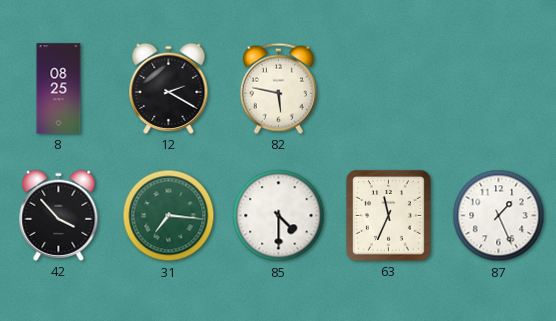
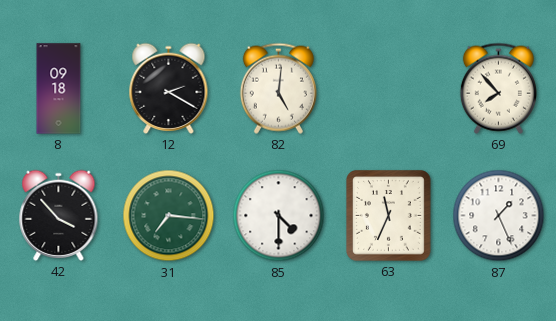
8: 08:25 -> 09:18 (59, 89)
82: 5:47 -> 5:01 (278, 88)
69: none -> 7:53 (498, 88)
